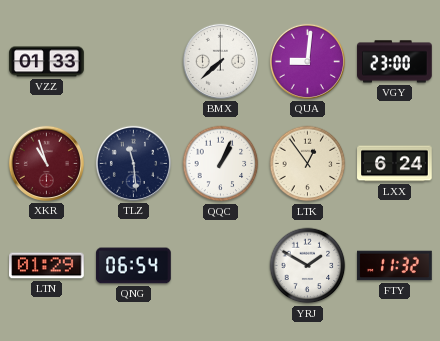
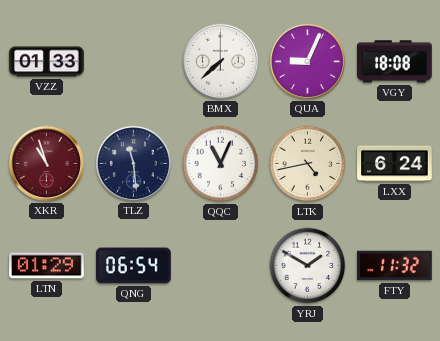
QUA: 9:01 -> 9:04 (307, 61)
VGY: 23:00 -> 18:08 (395, 62)
QQC: 1:04 -> 11:04 (221, 164)
LTK: 12:54 -> 4:43 (308, 164)
